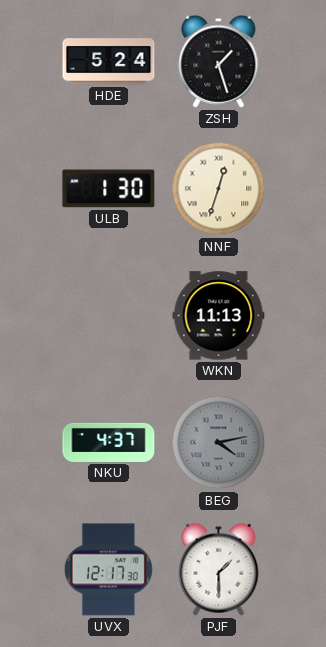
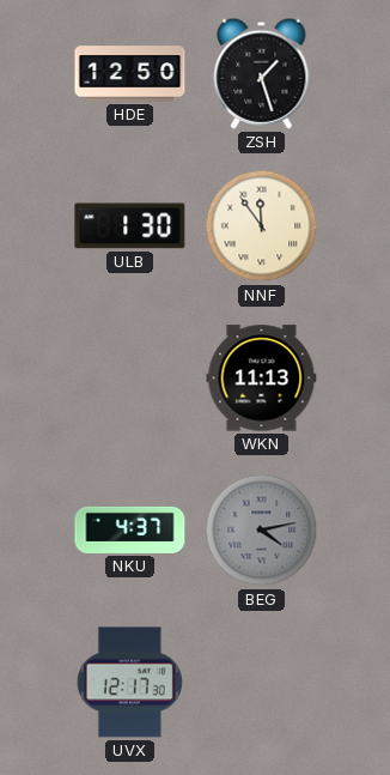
HDE: 5:24 -> 12:50 (130, 74)
NNF: 12:33 -> 11:54 (262, 226)
PJF: 1:30 -> none (219, 569)
